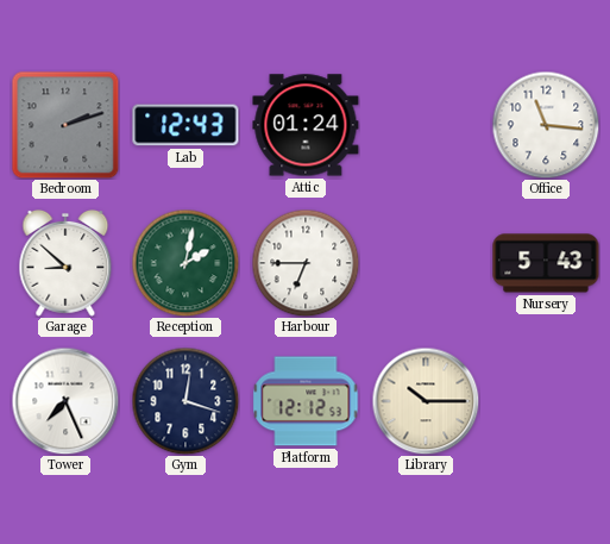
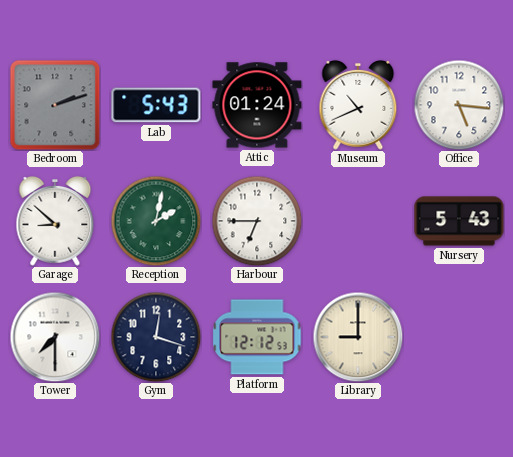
Lab: 12:43 -> 5:43 (156, 105)
Museum: none -> 10:41 (358, 105)
Office: 11:16 -> 5:16 (459, 105)
Tower: 7:26 -> 7:30 (55, 337)
Library: 10:15 -> 9:00 (358, 337)
